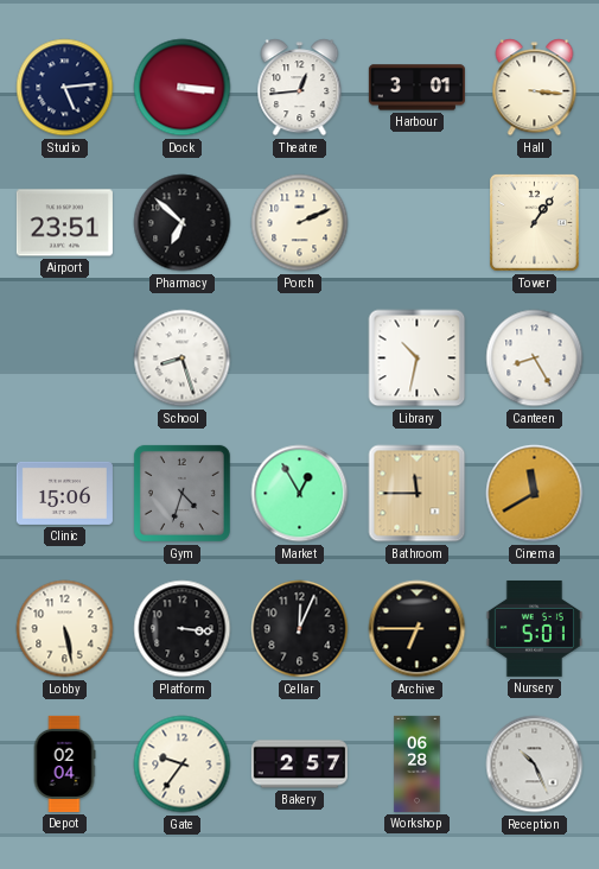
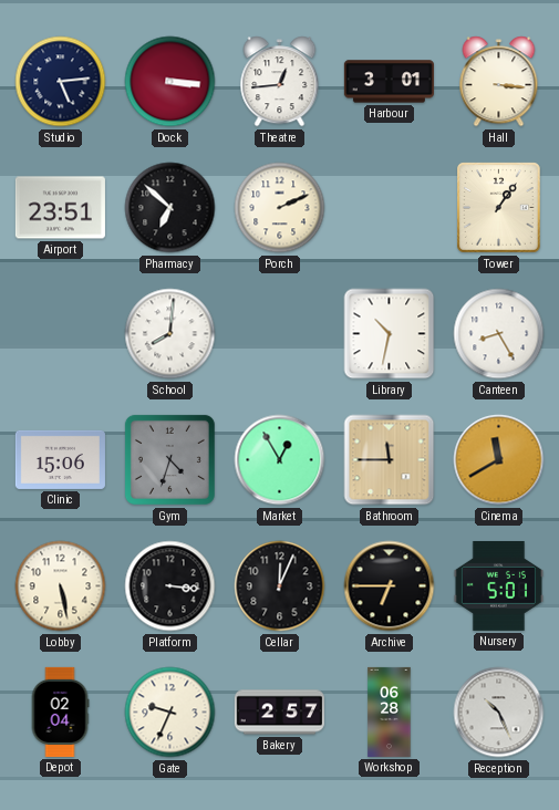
School: 8:27 -> 8:01 (170, 334)
Gate: 9:36 -> 9:34 (170, 713)
